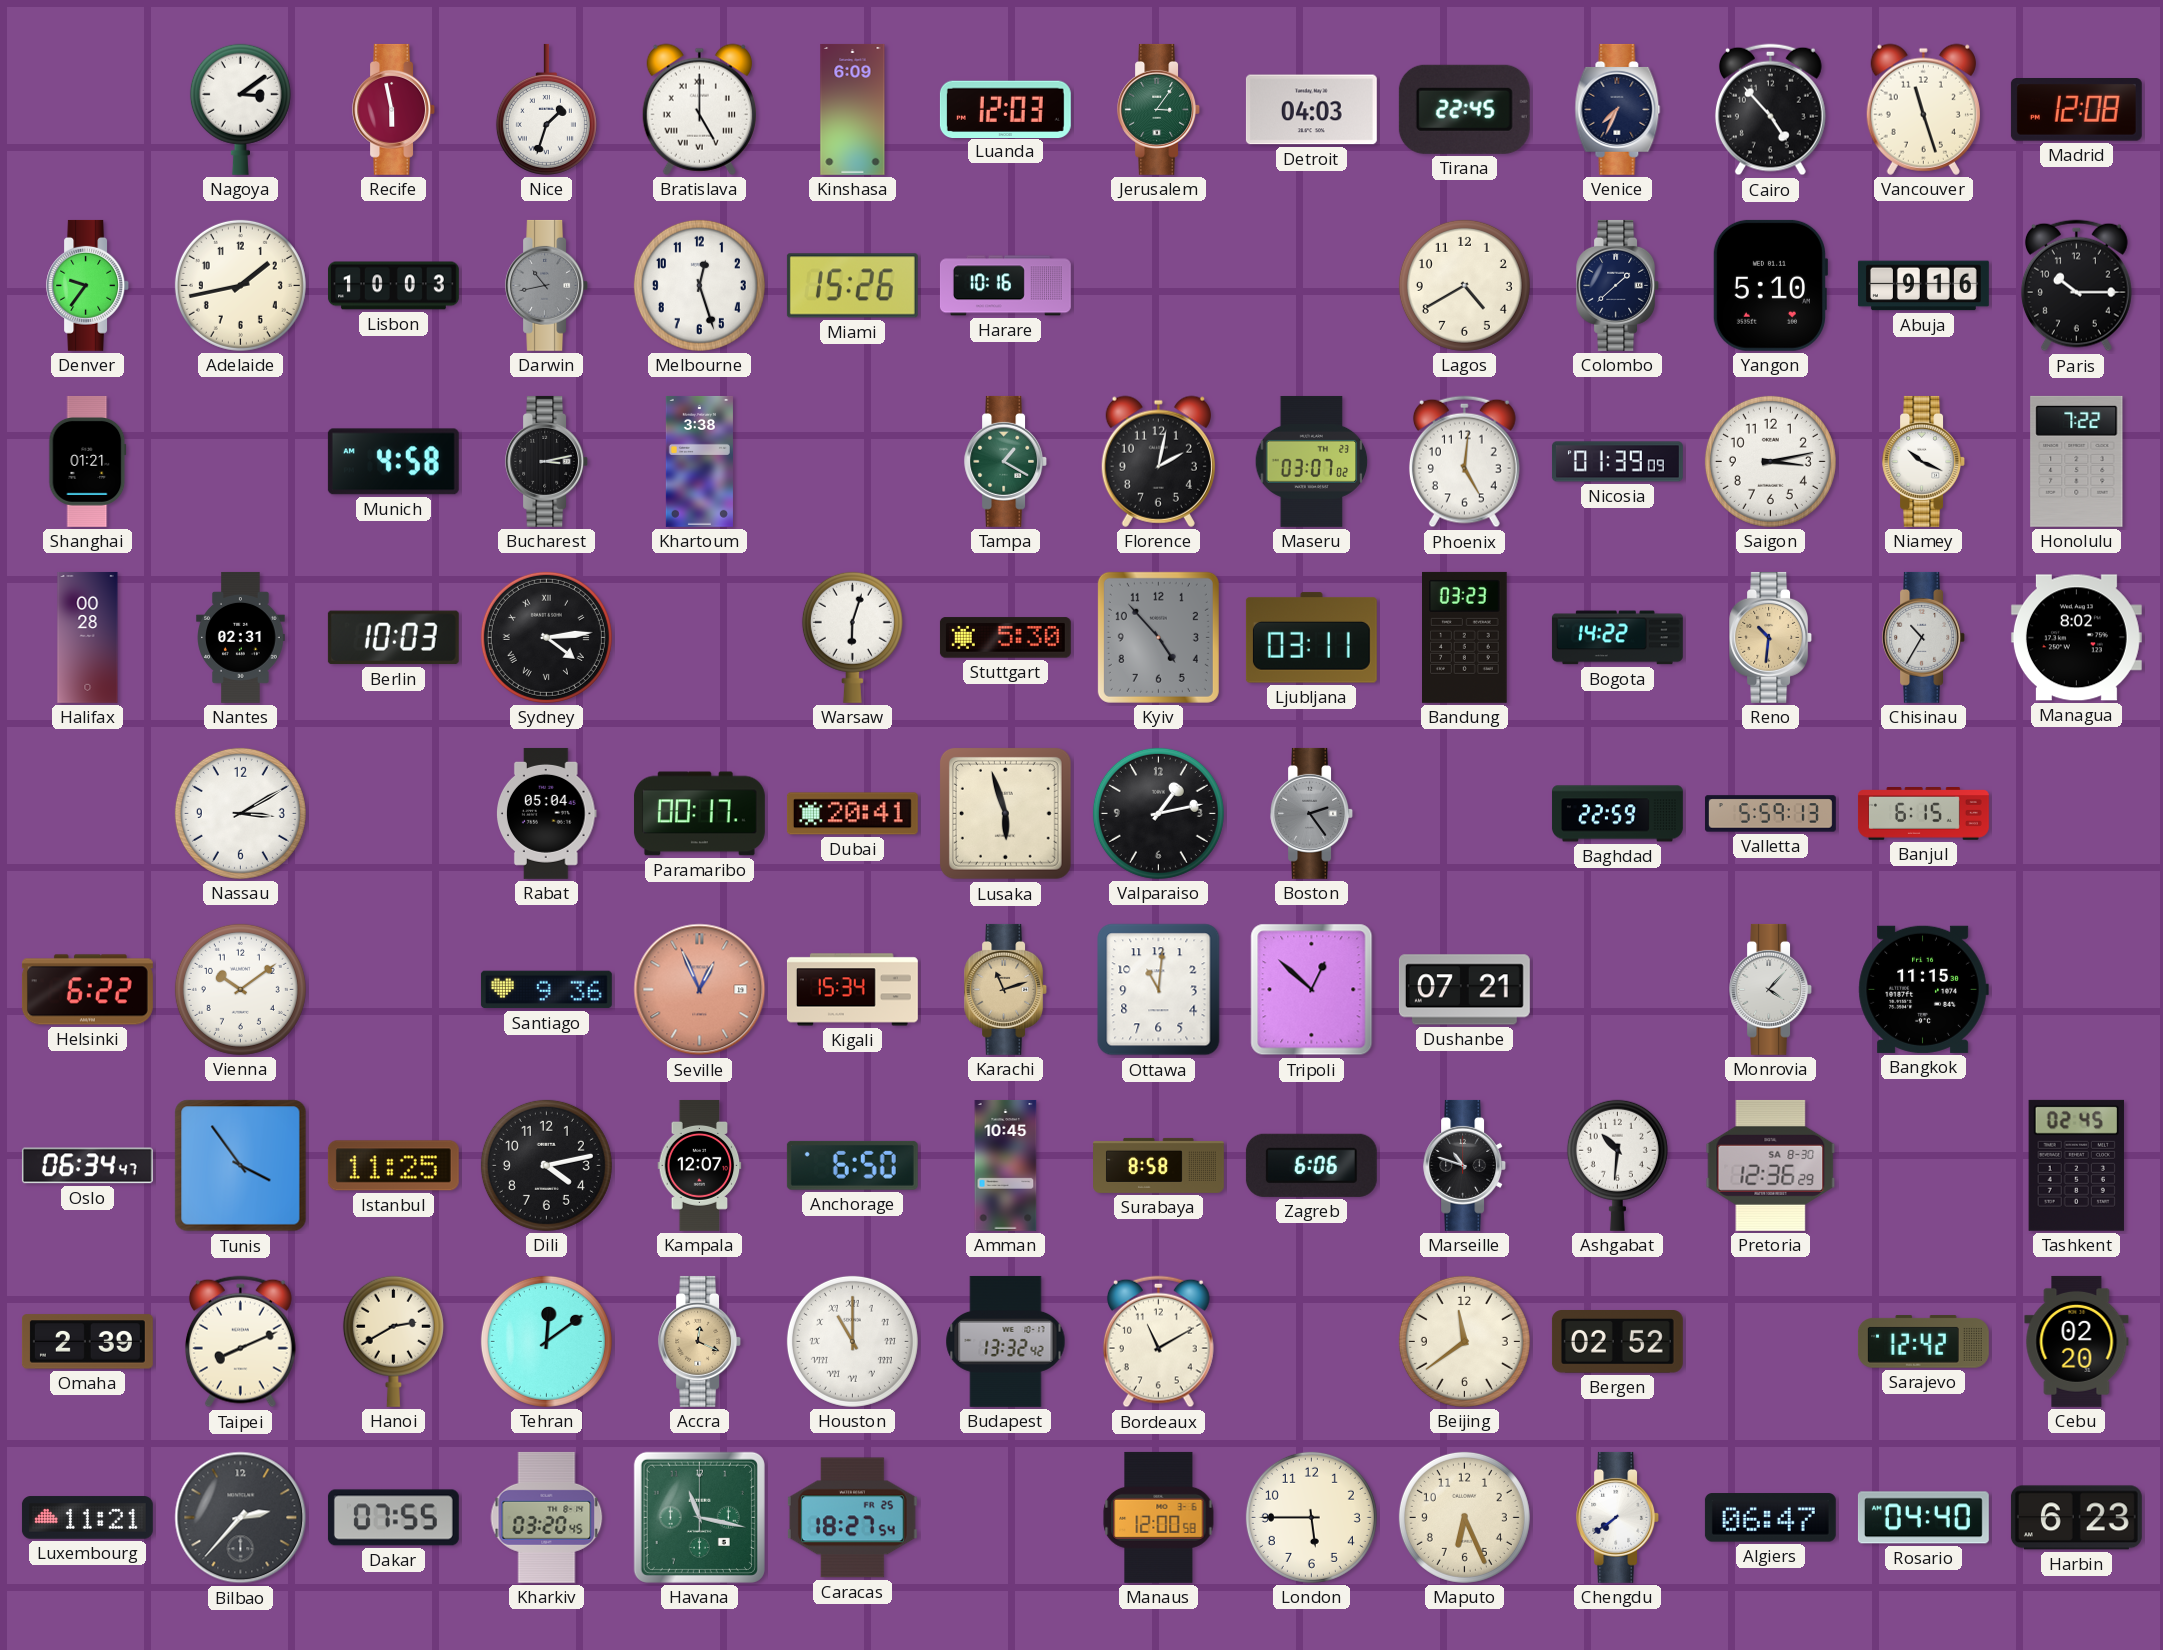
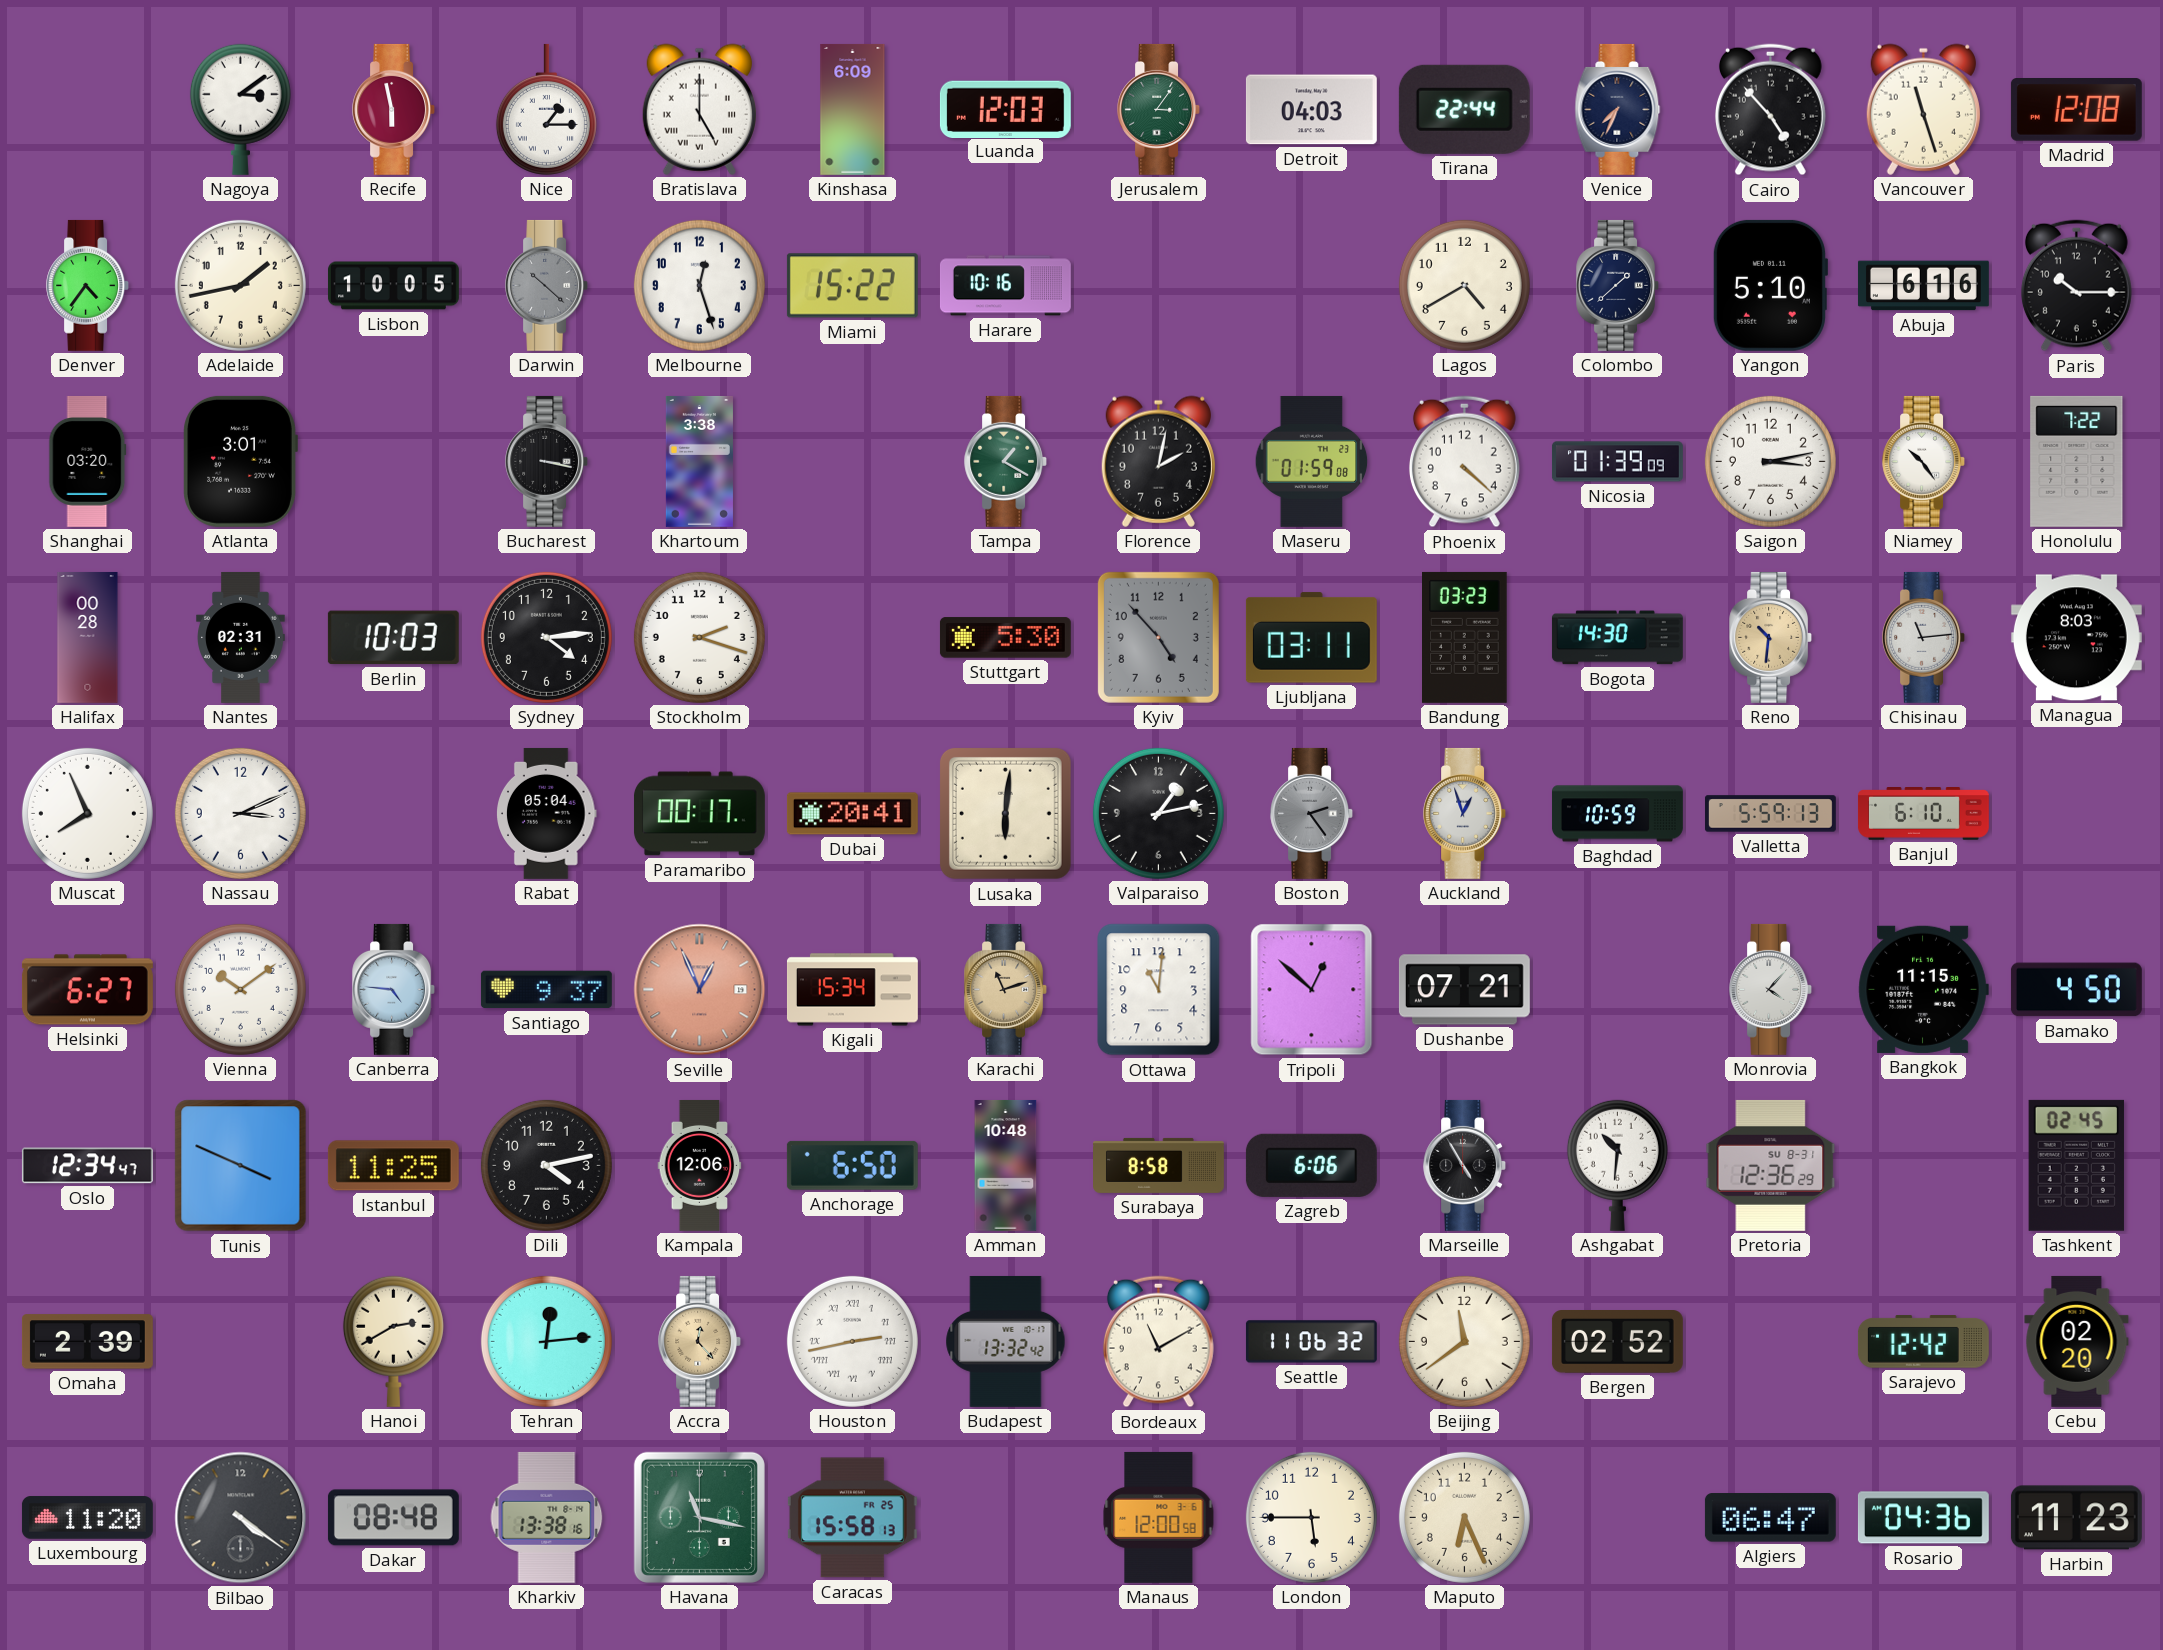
Nice: 1:33 -> 1:15 (546, 109)
Tirana: 22:45 -> 22:44 (1464, 109)
Denver: 9:36 -> 4:36 (88, 285)
Lisbon: 10:03 -> 10:05 (393, 286)
Darwin: 10:43 -> 10:22 (547, 285)
Miami: 15:26 -> 15:22 (852, 286)
Abuja: 9:16 -> 6:16 (1923, 286)
Shanghai: 01:21 -> 03:20 (88, 461)
Atlanta: none -> 3:01 (240, 461)
Munich: 4:58 -> none (393, 462)
Bucharest: 3:13 -> 3:17 (547, 461)
Maseru: 03:07 -> 01:59 (1312, 461)
Phoenix: 5:01 -> 4:22 (1464, 462)
Niamey: 10:19 -> 10:24 (1924, 461)
Sydney numerals: Roman -> Arabic (546, 637)
Stockholm: none -> 2:18 (699, 637)
Warsaw: 6:03 -> none (852, 637)
Bogota: 14:22 -> 14:30 (1617, 638)
Chisinau: 10:35 -> 11:14 (1924, 637)
Managua: 8:02 -> 8:03 (2076, 638)
Muscat: none -> 7:56 (87, 813)
Nassau: 3:10 -> 3:11 (240, 813)
Lusaka: 5:57 -> 6:01 (1005, 813)
Auckland: none -> 12:57 (1465, 813)
Baghdad: 22:59 -> 10:59 (1617, 814)
Banjul: 6:15 -> 6:10 (1923, 814)
Helsinki: 6:22 -> 6:27 (87, 990)
Canberra: none -> 4:46 (394, 989)
Santiago: 9:36 -> 9:37 (546, 990)
Bamako: none -> 4:50 (2076, 990)
Oslo: 06:34 -> 12:34 (87, 1166)
Tunis: 3:54 -> 3:49 (241, 1166)
Kampala: 12:07 -> 12:06 (700, 1165)
Amman: 10:45 -> 10:48 (1006, 1165)
Marseille: 10:48 -> 4:55 (1465, 1165)
Pretoria date: SA 8-30 -> SU 8-31 (1771, 1165)
Taipei: 8:11 -> none (240, 1342)
Tehran: 12:09 -> 12:14 (546, 1341)
Accra: 12:19 -> 12:23 (700, 1341)
Houston: 11:00 -> 2:43 (852, 1341)
Seattle: none -> 11:06 (1311, 1342)
Luxembourg: 11:21 -> 11:20 (87, 1518)
Bilbao: 2:37 -> 4:21 (241, 1518)
Dakar: 07:55 -> 08:48 (393, 1518)
Kharkiv: 03:20 -> 13:38 (547, 1517)
Caracas: 18:27 -> 15:58 (852, 1518)
Chengdu: 7:39 -> none (1618, 1517)
Rosario: 04:40 -> 04:36 (1923, 1518)
Harbin: 6:23 -> 11:23 (2076, 1518)
